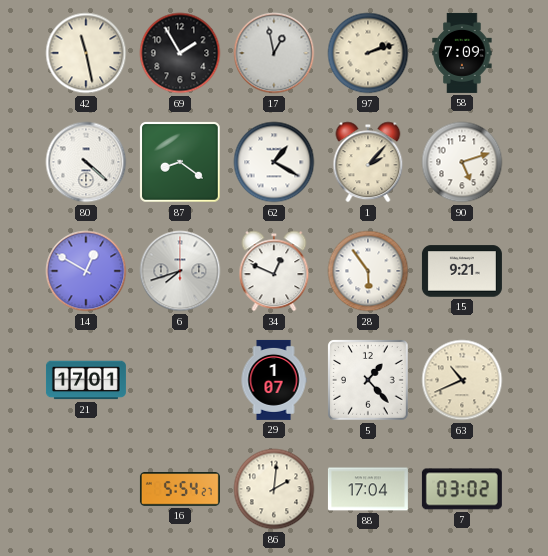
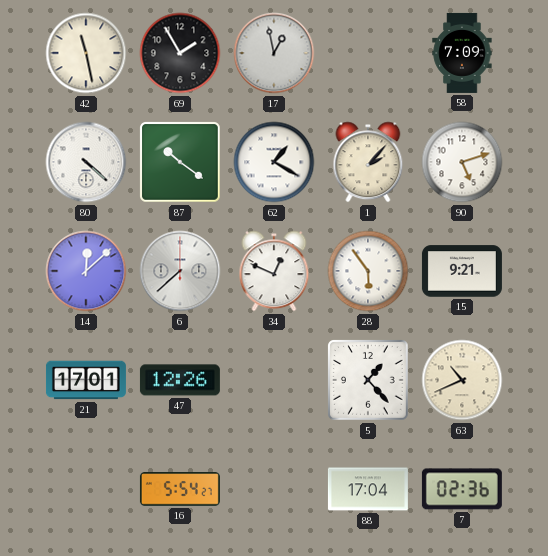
97: 2:12 -> none (368, 53)
87: 8:21 -> 10:21 (181, 163)
14: 12:50 -> 12:08 (86, 271)
6: 7:42 -> 7:38 (180, 271)
47: none -> 12:26 (180, 380)
29: 1:07 -> none (274, 380)
86: 2:01 -> none (274, 489)
7: 03:02 -> 02:36 (462, 489)
